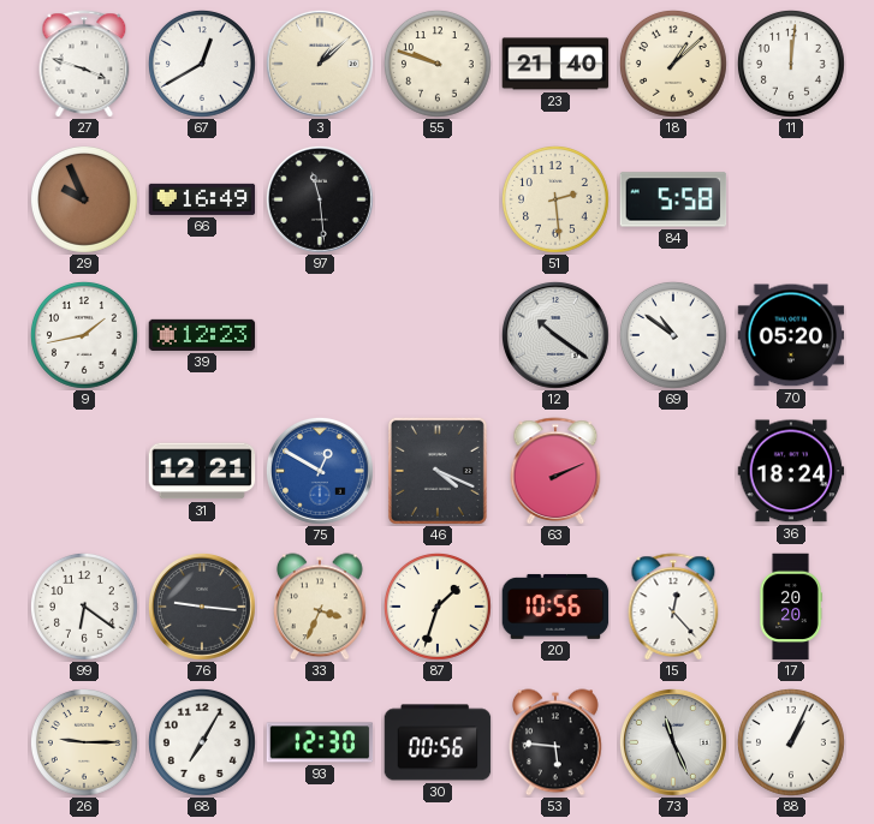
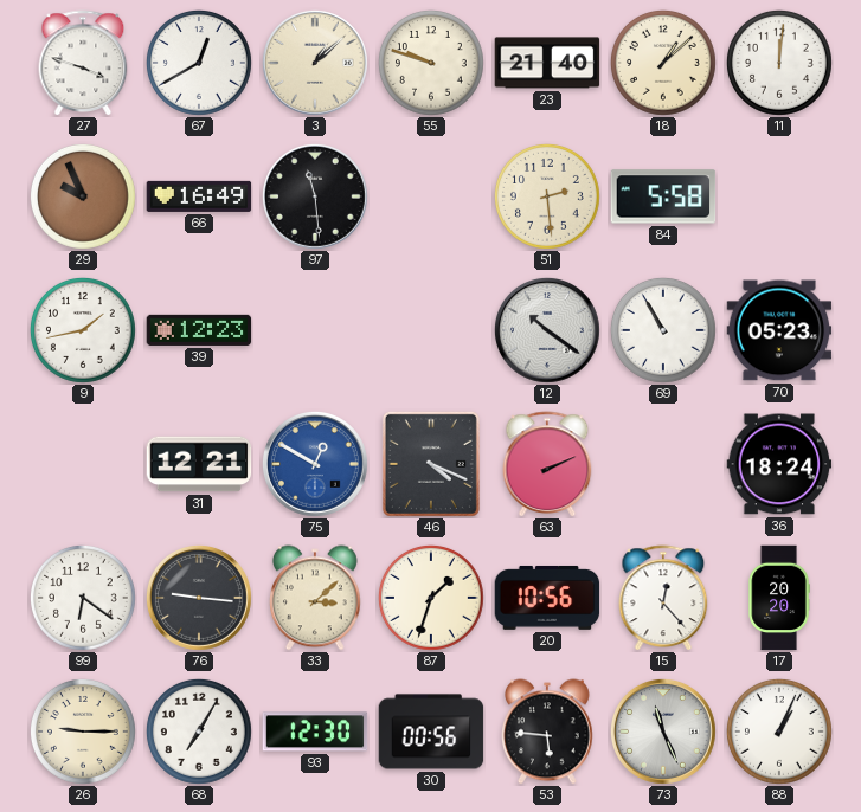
69: 10:51 -> 10:55 (663, 330)
70: 05:20 -> 05:23 (779, 330)
33: 3:34 -> 3:08 (316, 598)
